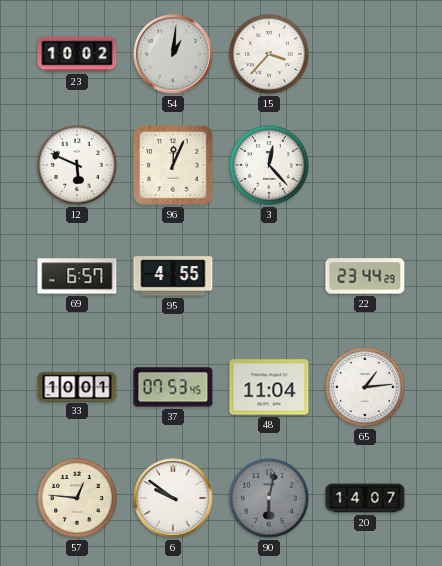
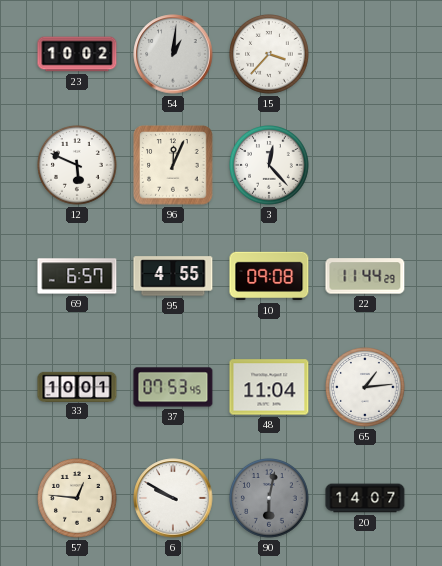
10: none -> 09:08 (269, 276)
22: 23:44 -> 11:44 (365, 276)
6: 9:51 -> 9:50 (173, 498)
